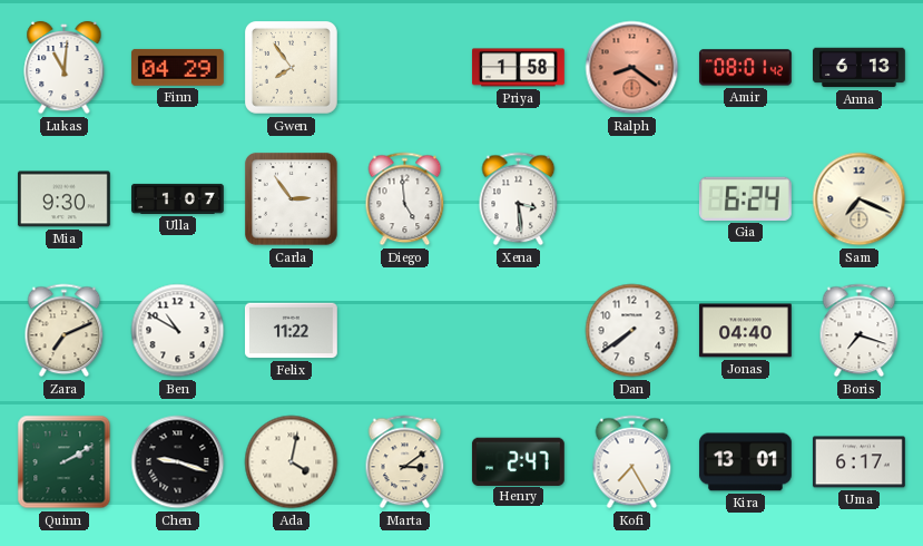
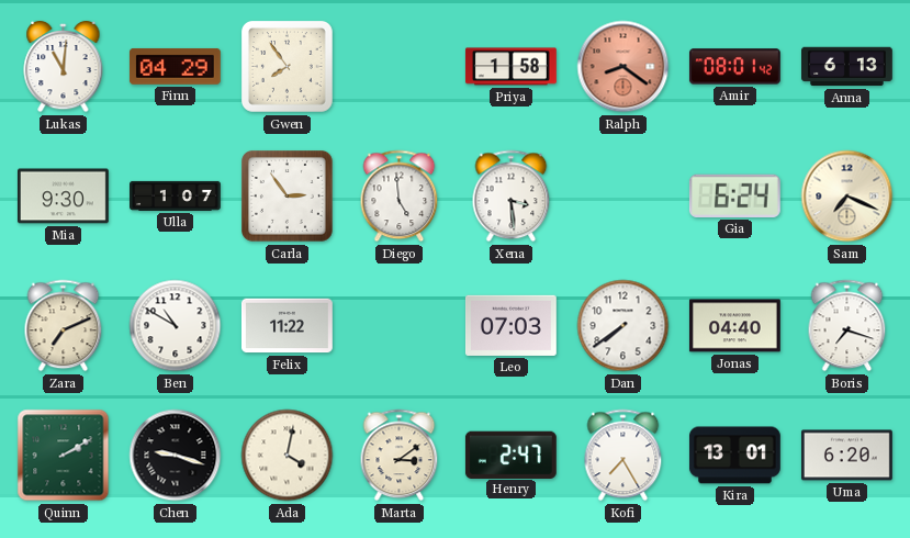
Leo: none -> 07:03 (510, 325)
Uma: 6:17 -> 6:20 (846, 456)
